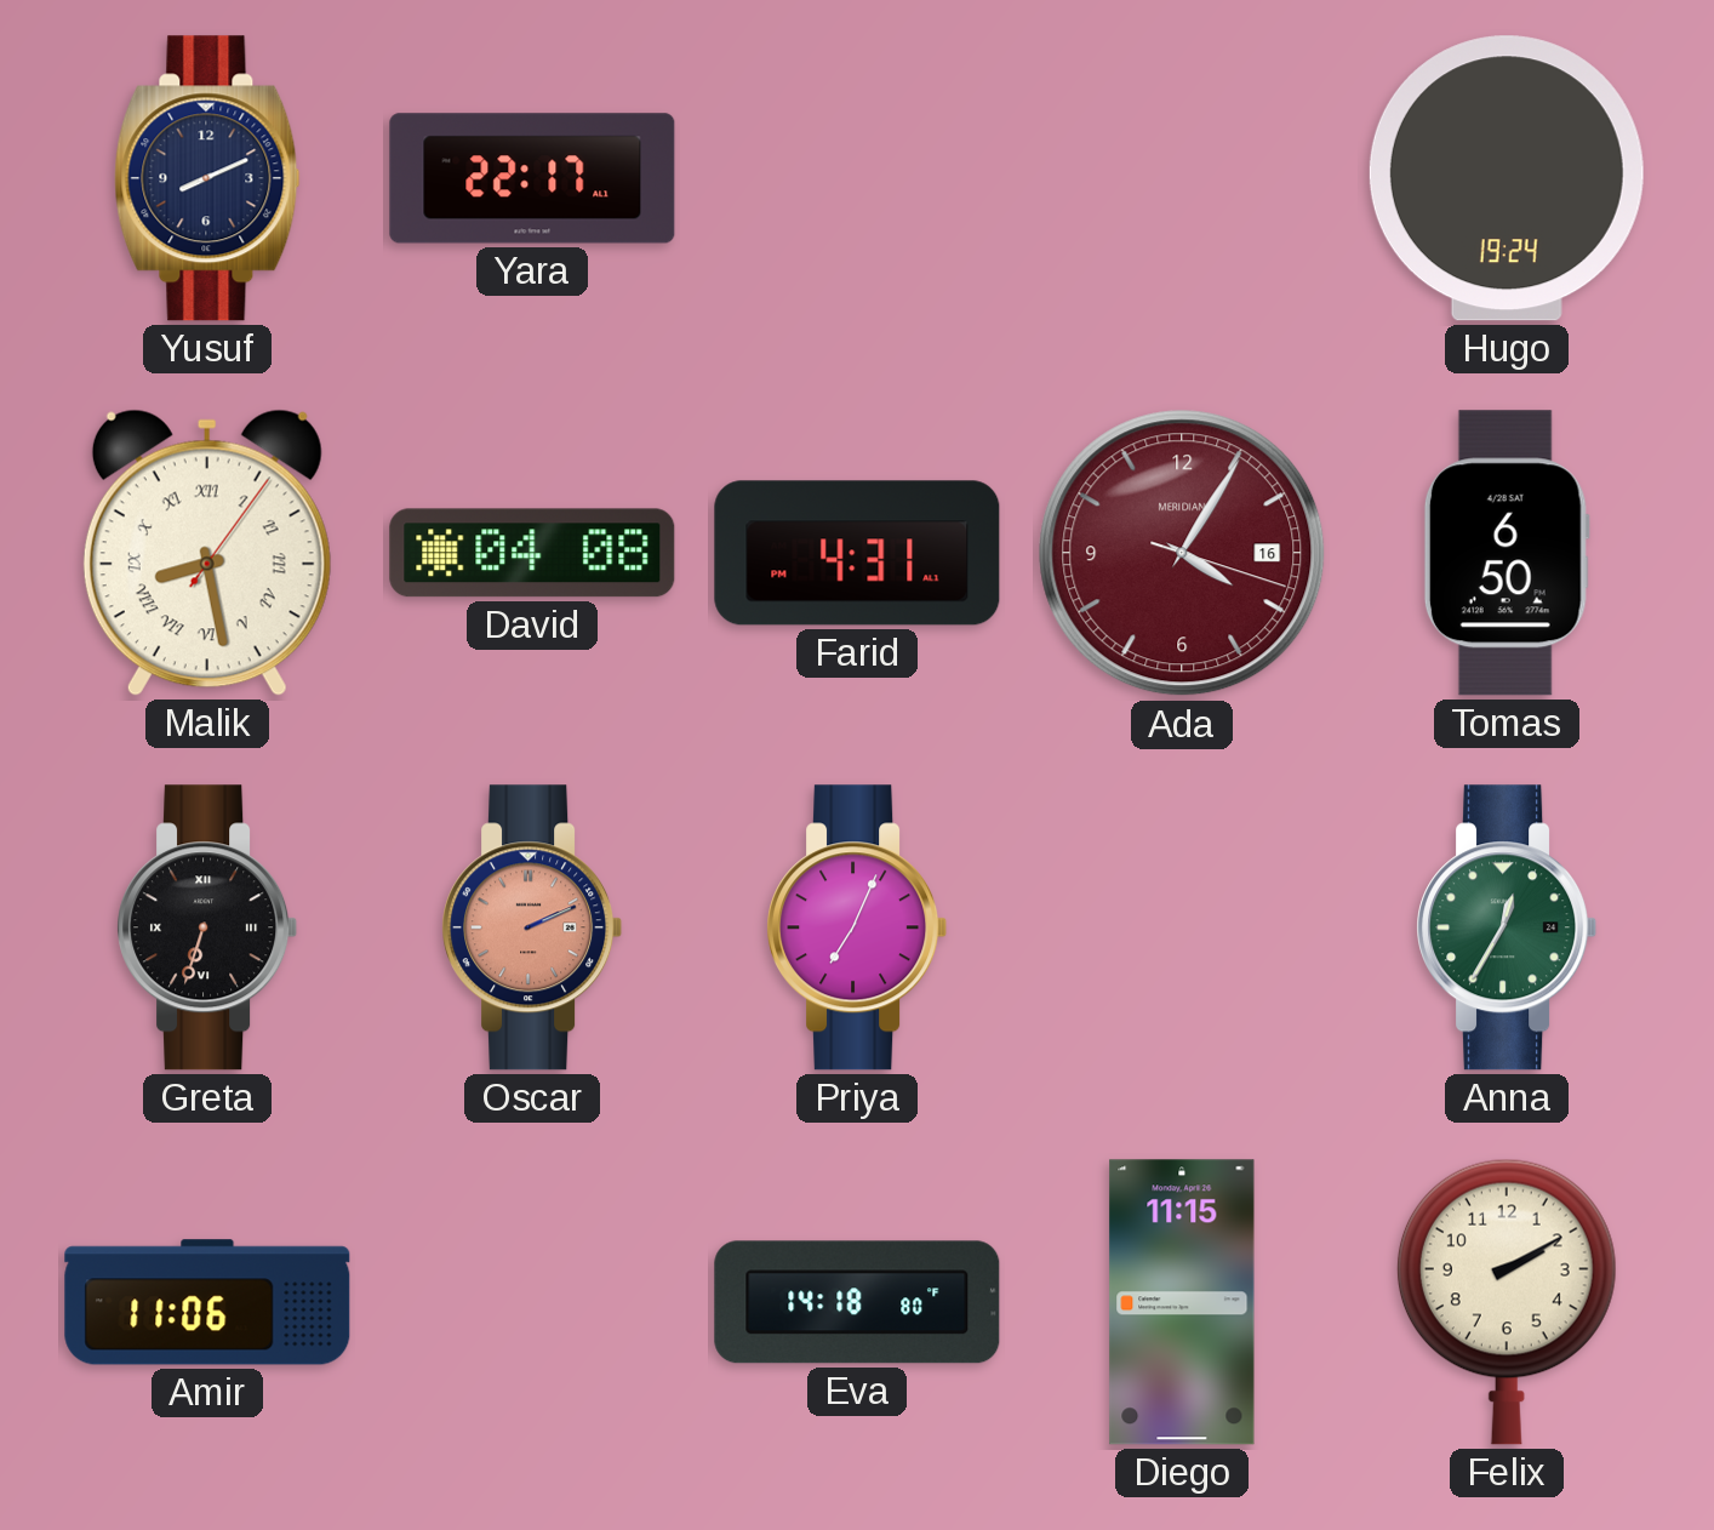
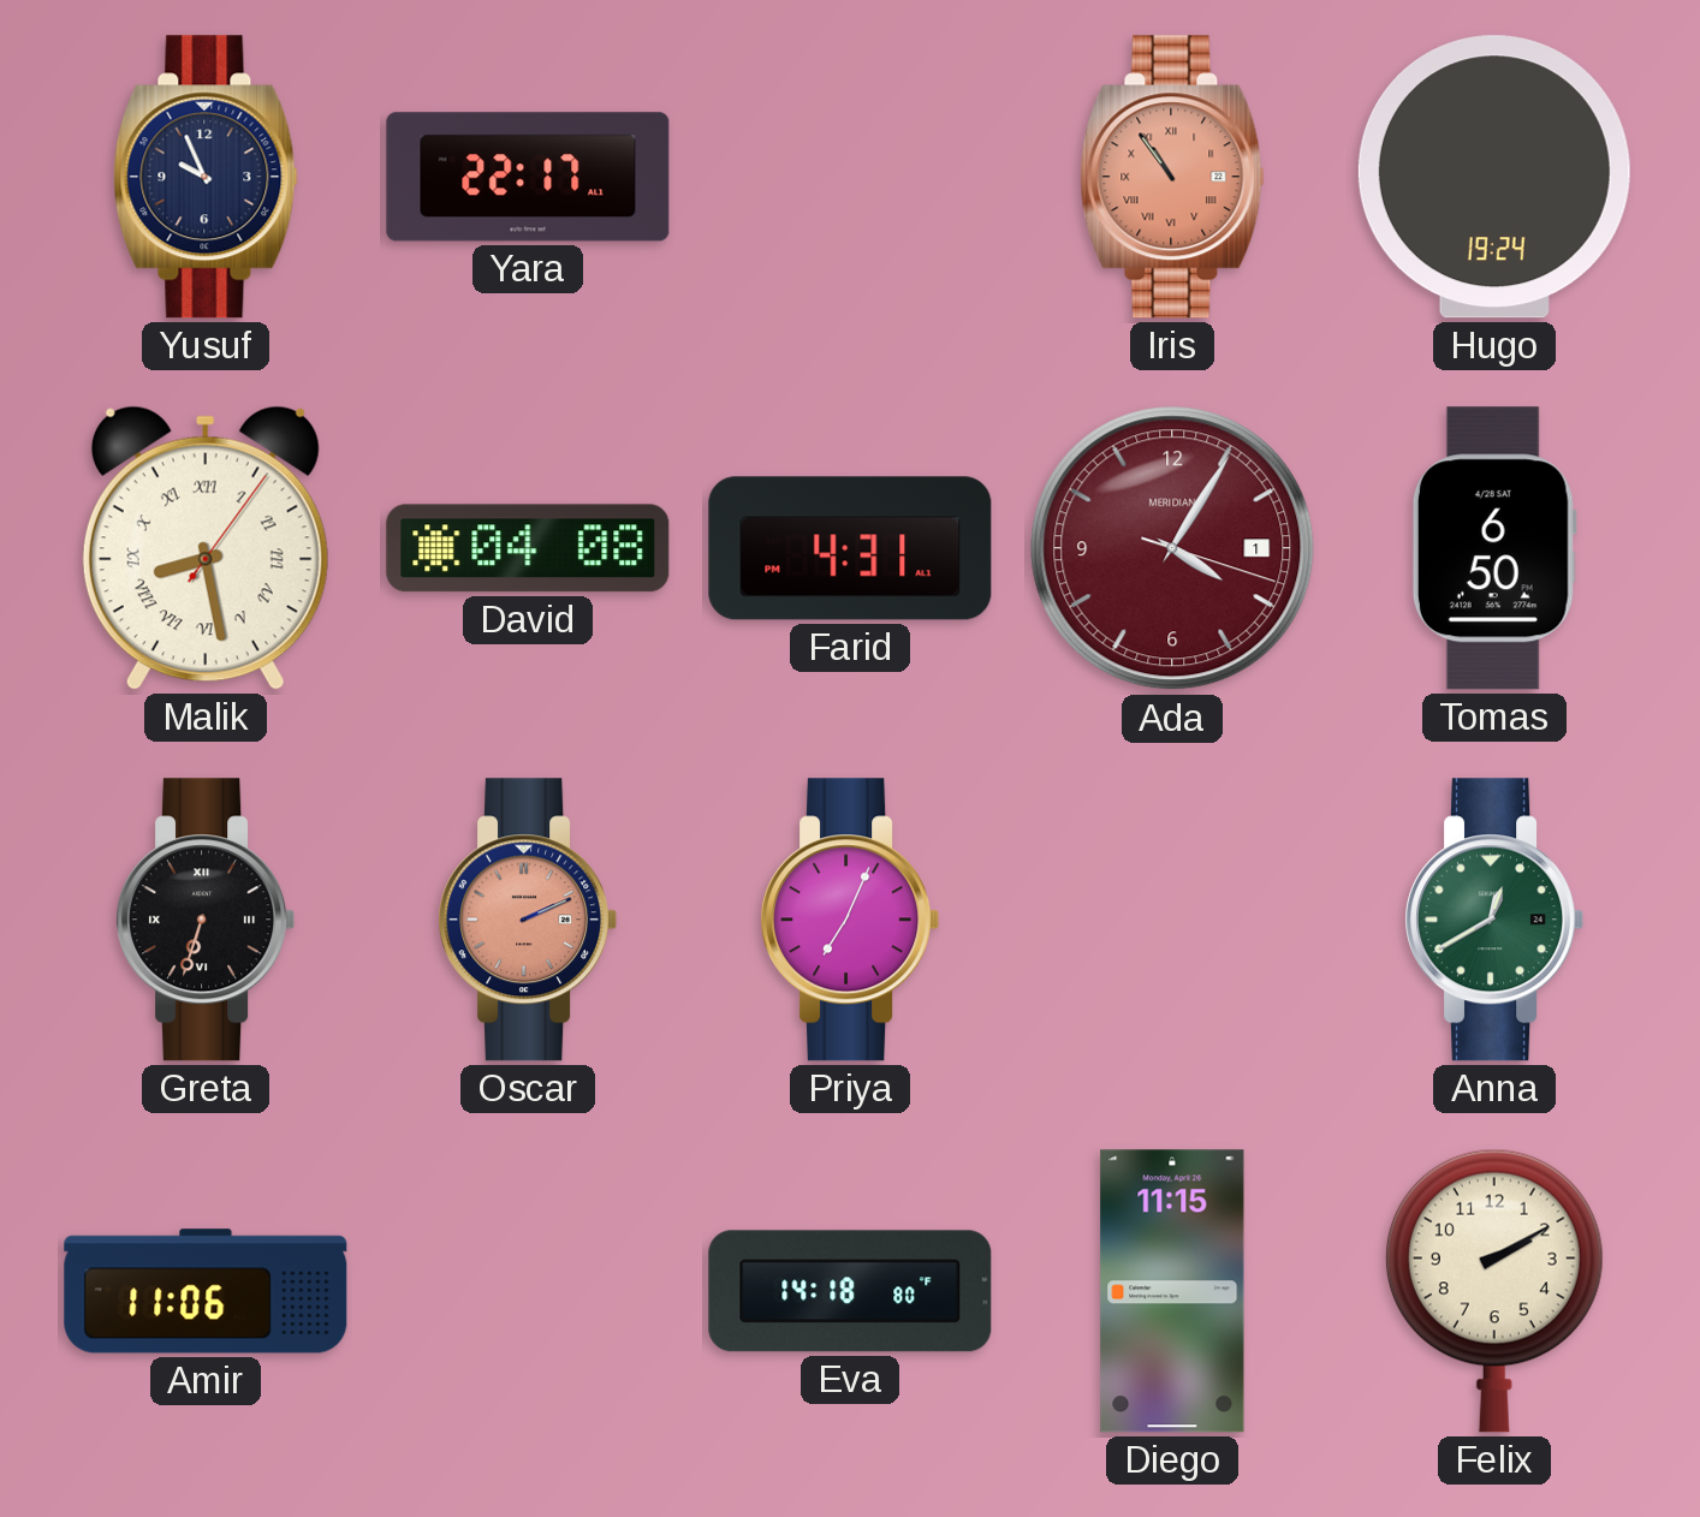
Yusuf: 8:11 -> 9:56 (206, 177)
Iris: none -> 10:54 (1172, 177)
Ada date: 16 -> 1 (1172, 548)
Anna: 12:35 -> 12:40 (1494, 920)
